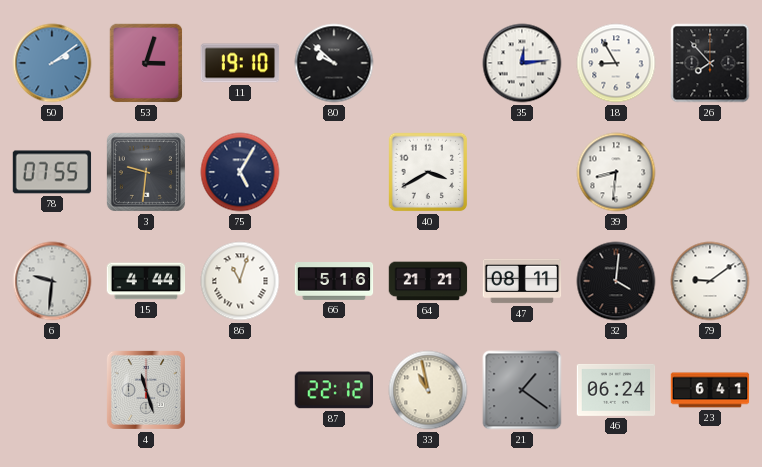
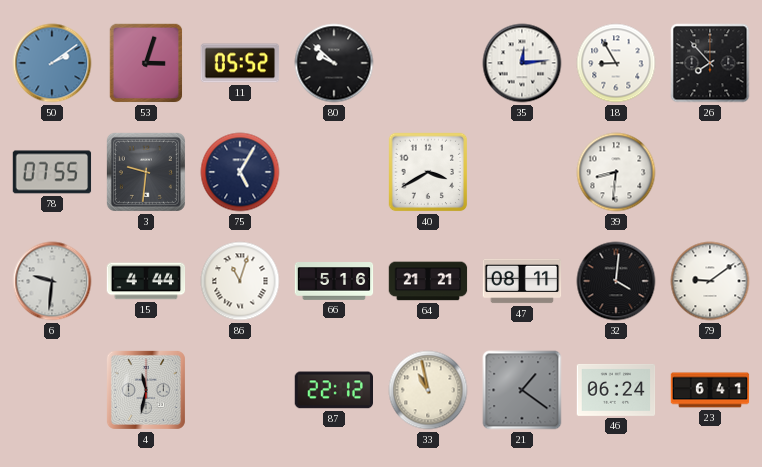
11: 19:10 -> 05:52 (240, 63)
4: 11:27 -> 11:32 (146, 390)
